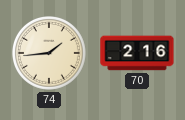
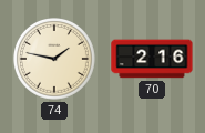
74: 1:44 -> 1:47 (55, 60)
